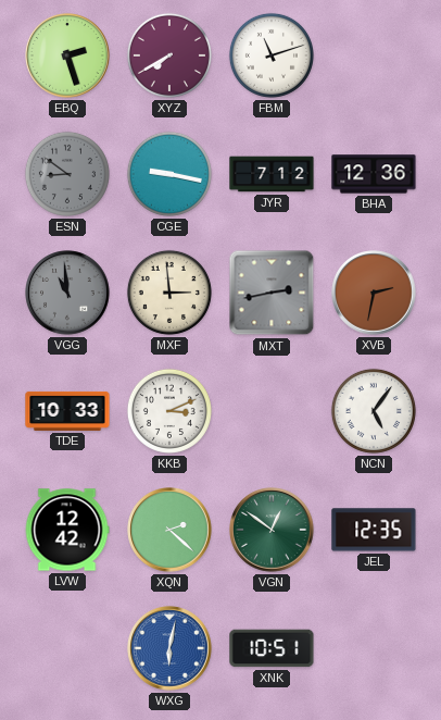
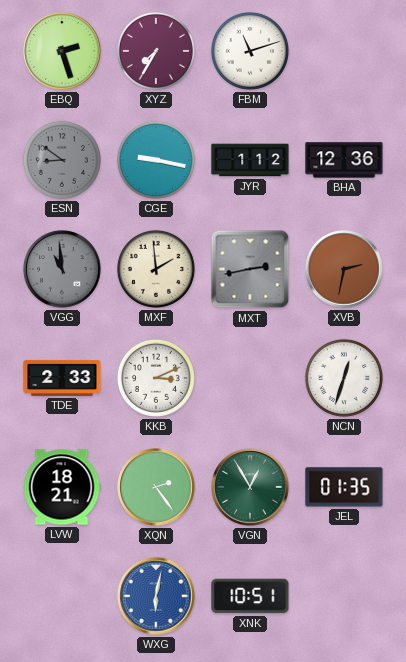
XYZ: 7:40 -> 7:35 (156, 51)
JYR: 7:12 -> 1:12 (250, 160)
MXF: 2:59 -> 1:59 (156, 269)
TDE: 10:33 -> 2:33 (62, 378)
NCN: 5:06 -> 12:33 (344, 378)
LVW: 12:42 -> 18:21 (62, 487)
XQN: 2:22 -> 2:24 (156, 487)
VGN: 12:51 -> 12:55 (250, 487)
JEL: 12:35 -> 01:35 (344, 487)
